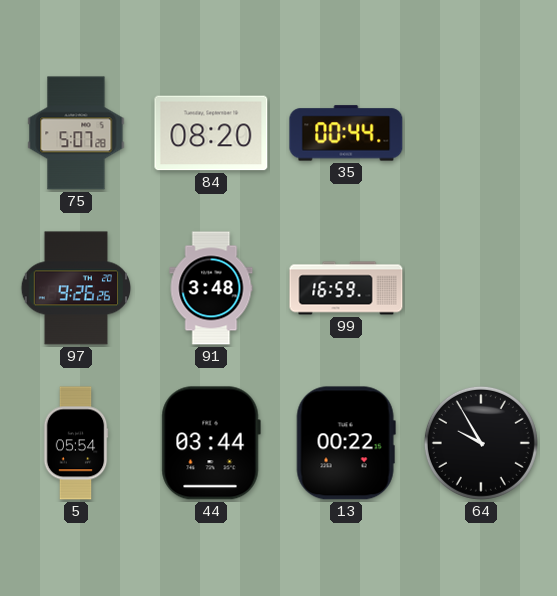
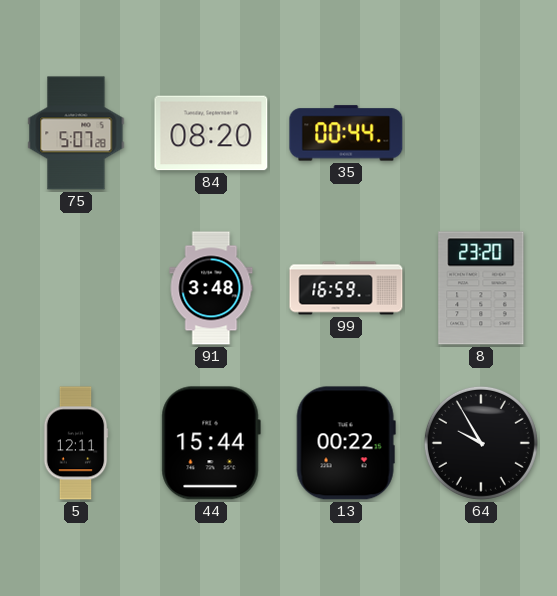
97: 9:26 -> none (76, 288)
8: none -> 23:20 (481, 288)
5: 05:54 -> 12:11 (76, 443)
44: 03:44 -> 15:44 (211, 443)
